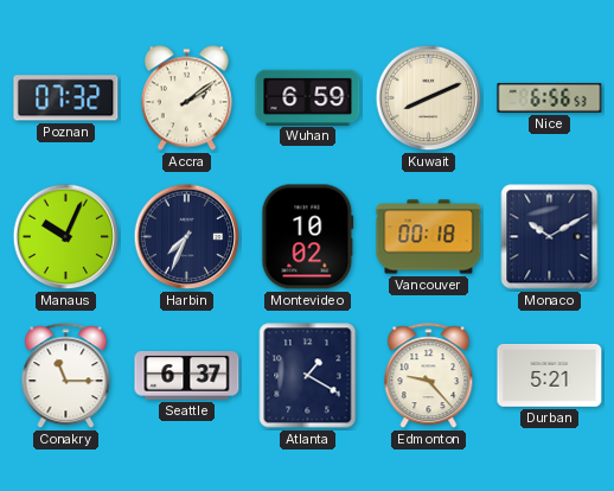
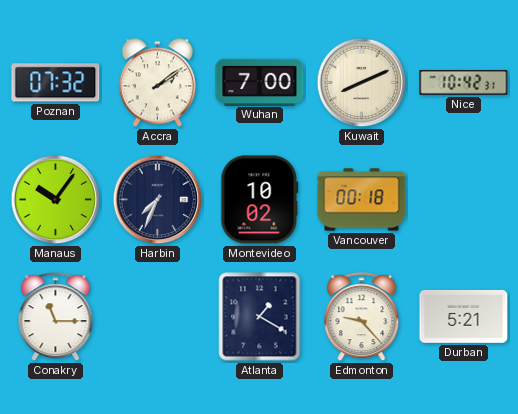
Wuhan: 6:59 -> 7:00 (260, 82)
Nice: 6:56 -> 10:42 (464, 82)
Manaus: 10:04 -> 10:06 (56, 200)
Monaco: 10:10 -> none (550, 237)
Seattle: 6:37 -> none (187, 376)
